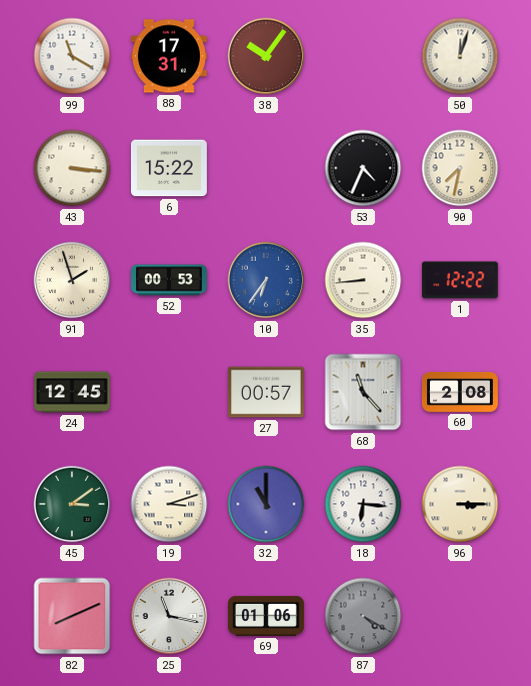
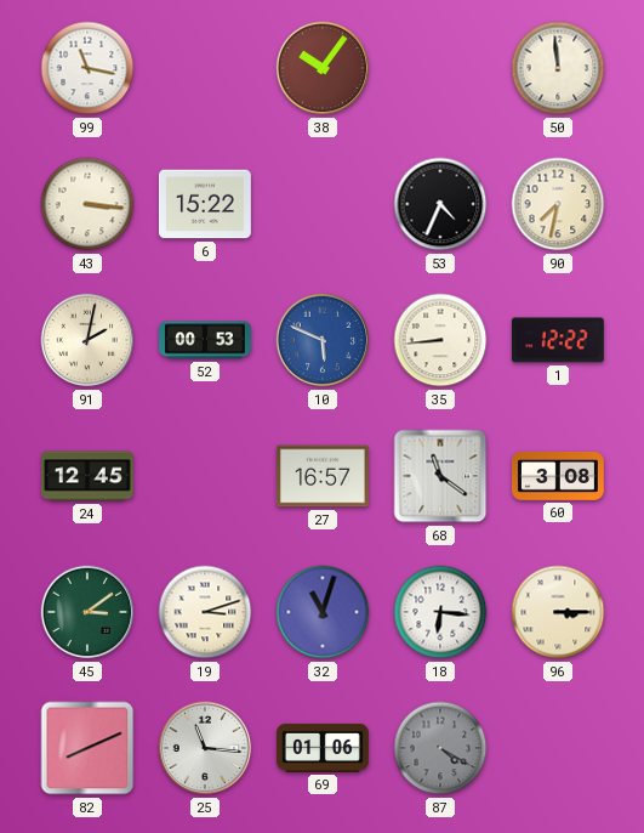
99: 11:20 -> 11:17 (87, 68)
88: 17:31 -> none (169, 56)
50: 12:03 -> 11:59 (558, 68)
91: 1:57 -> 2:02 (87, 340)
10: 6:36 -> 5:49 (323, 340)
27: 00:57 -> 16:57 (323, 476)
68: 11:23 -> 11:21 (440, 476)
60: 2:08 -> 3:08 (558, 476)
32: 11:00 -> 11:03 (323, 612)
25: 11:17 -> 11:16 (205, 748)
